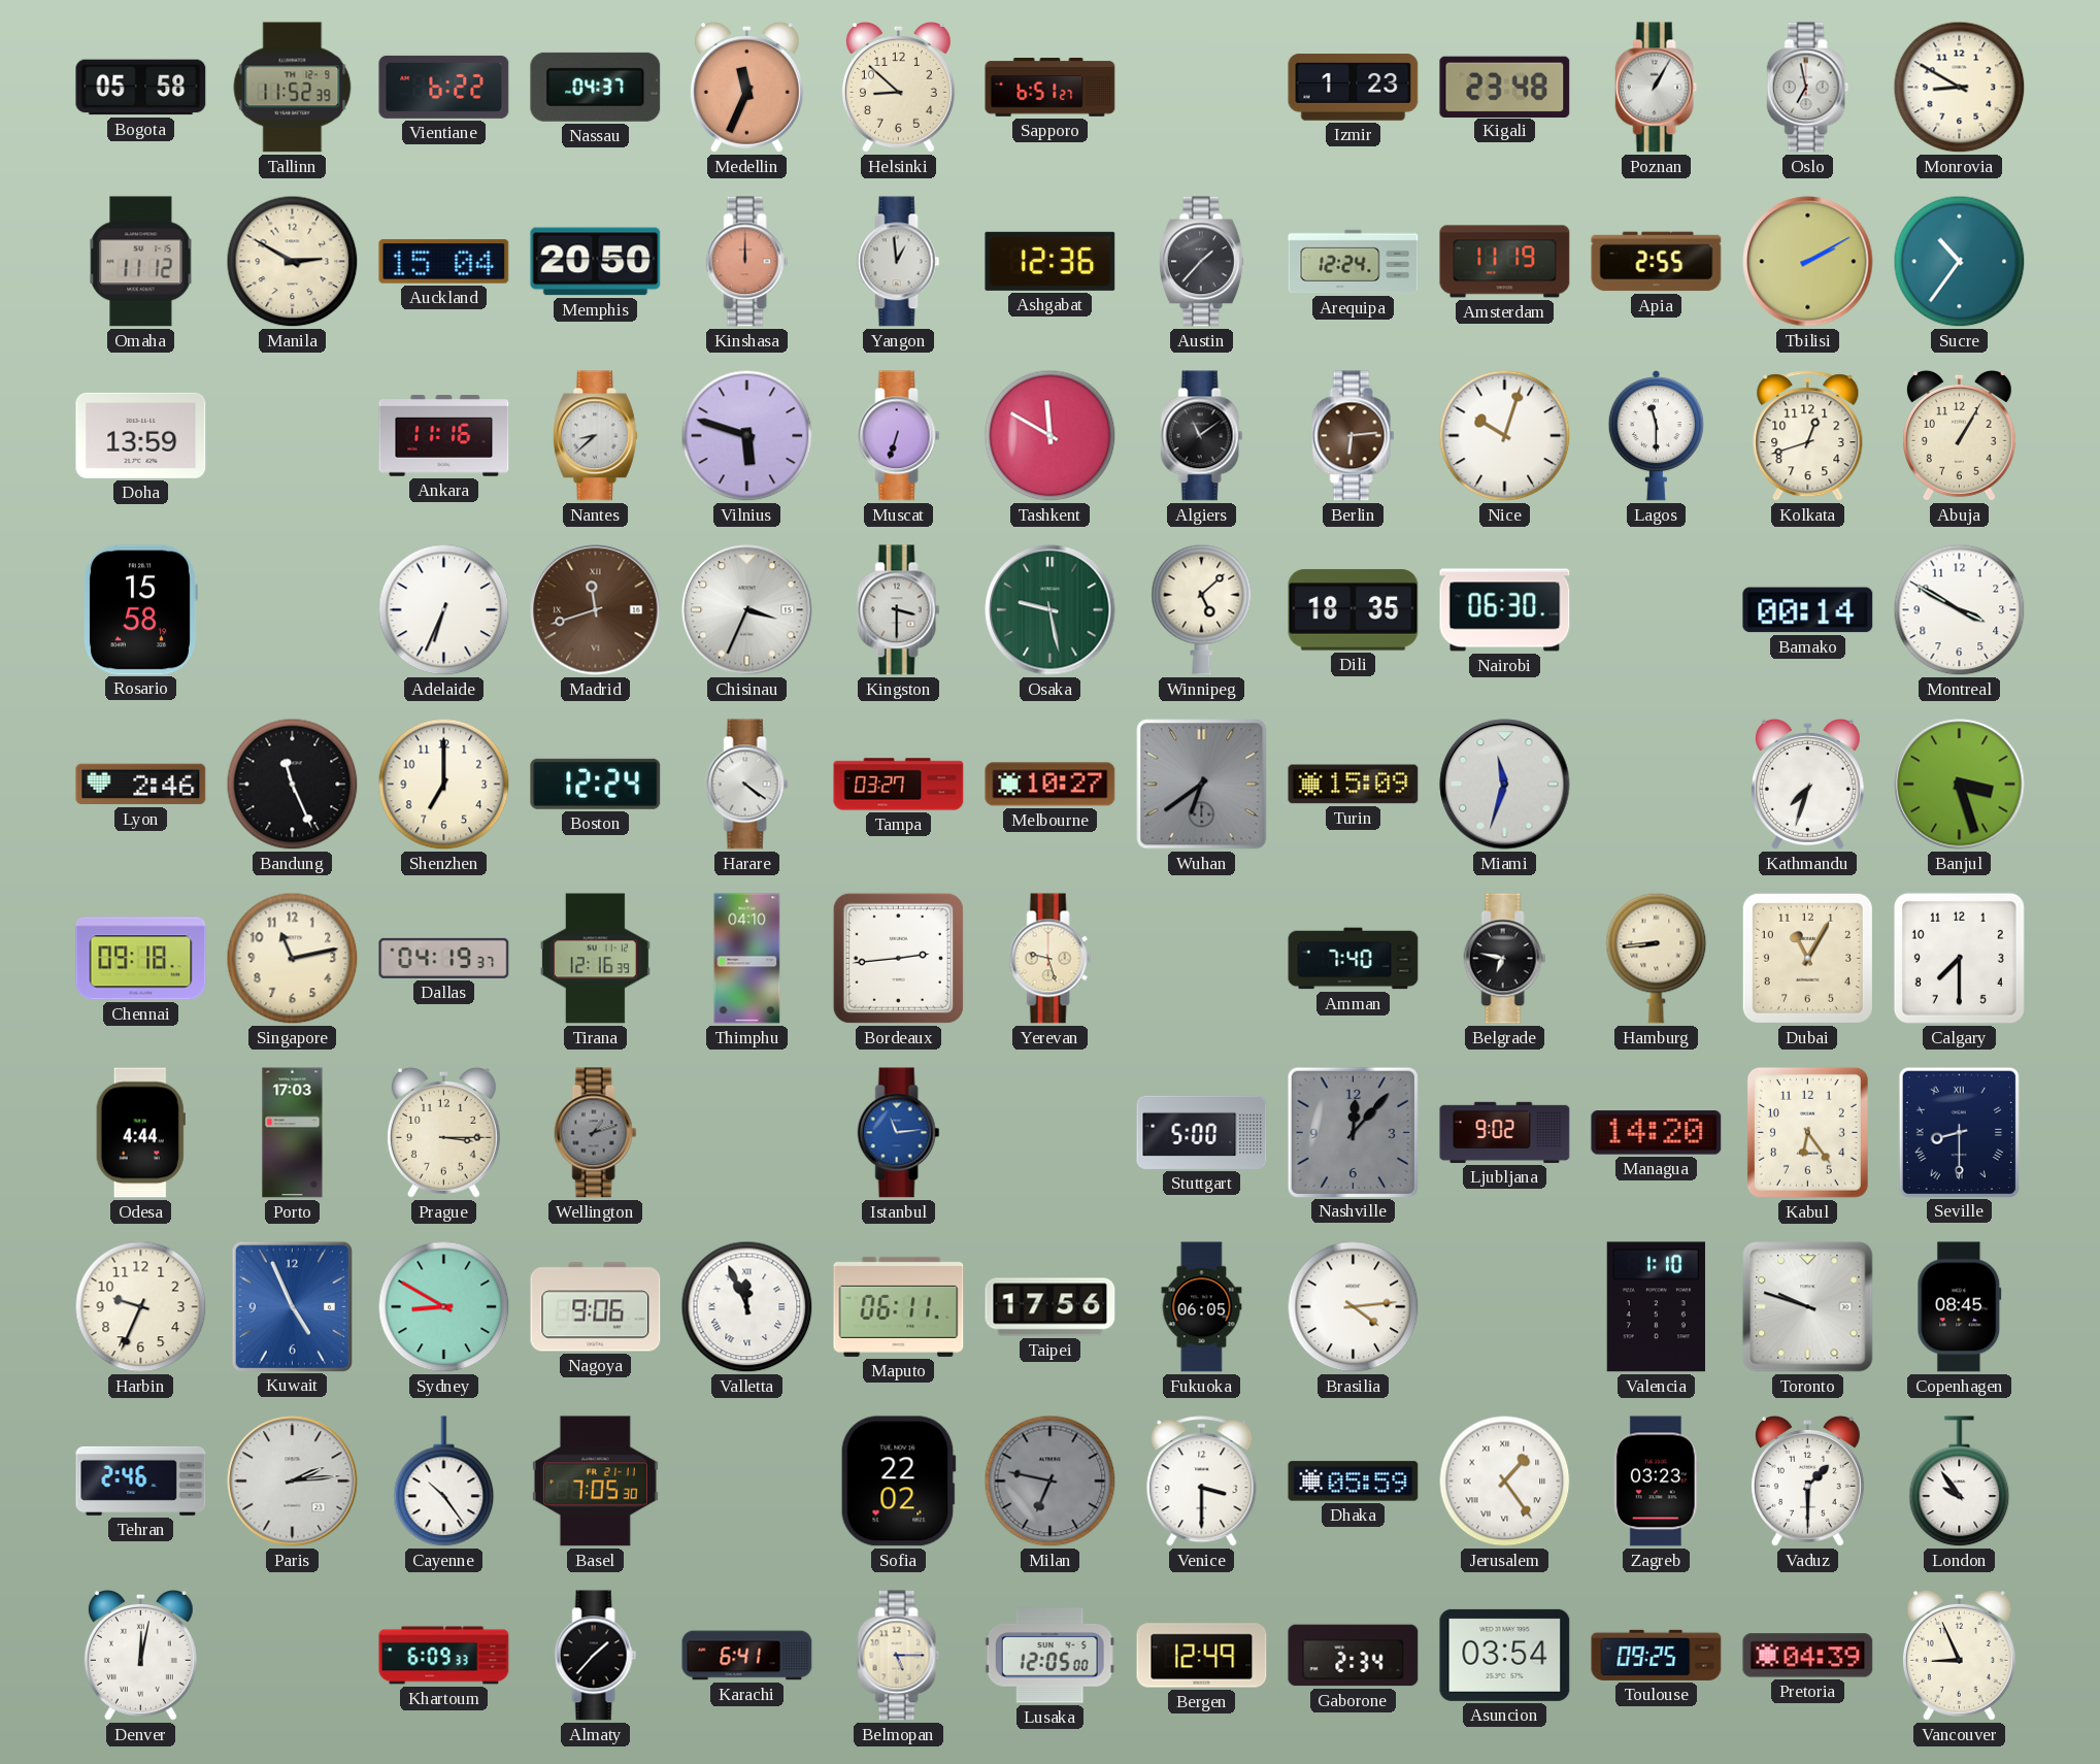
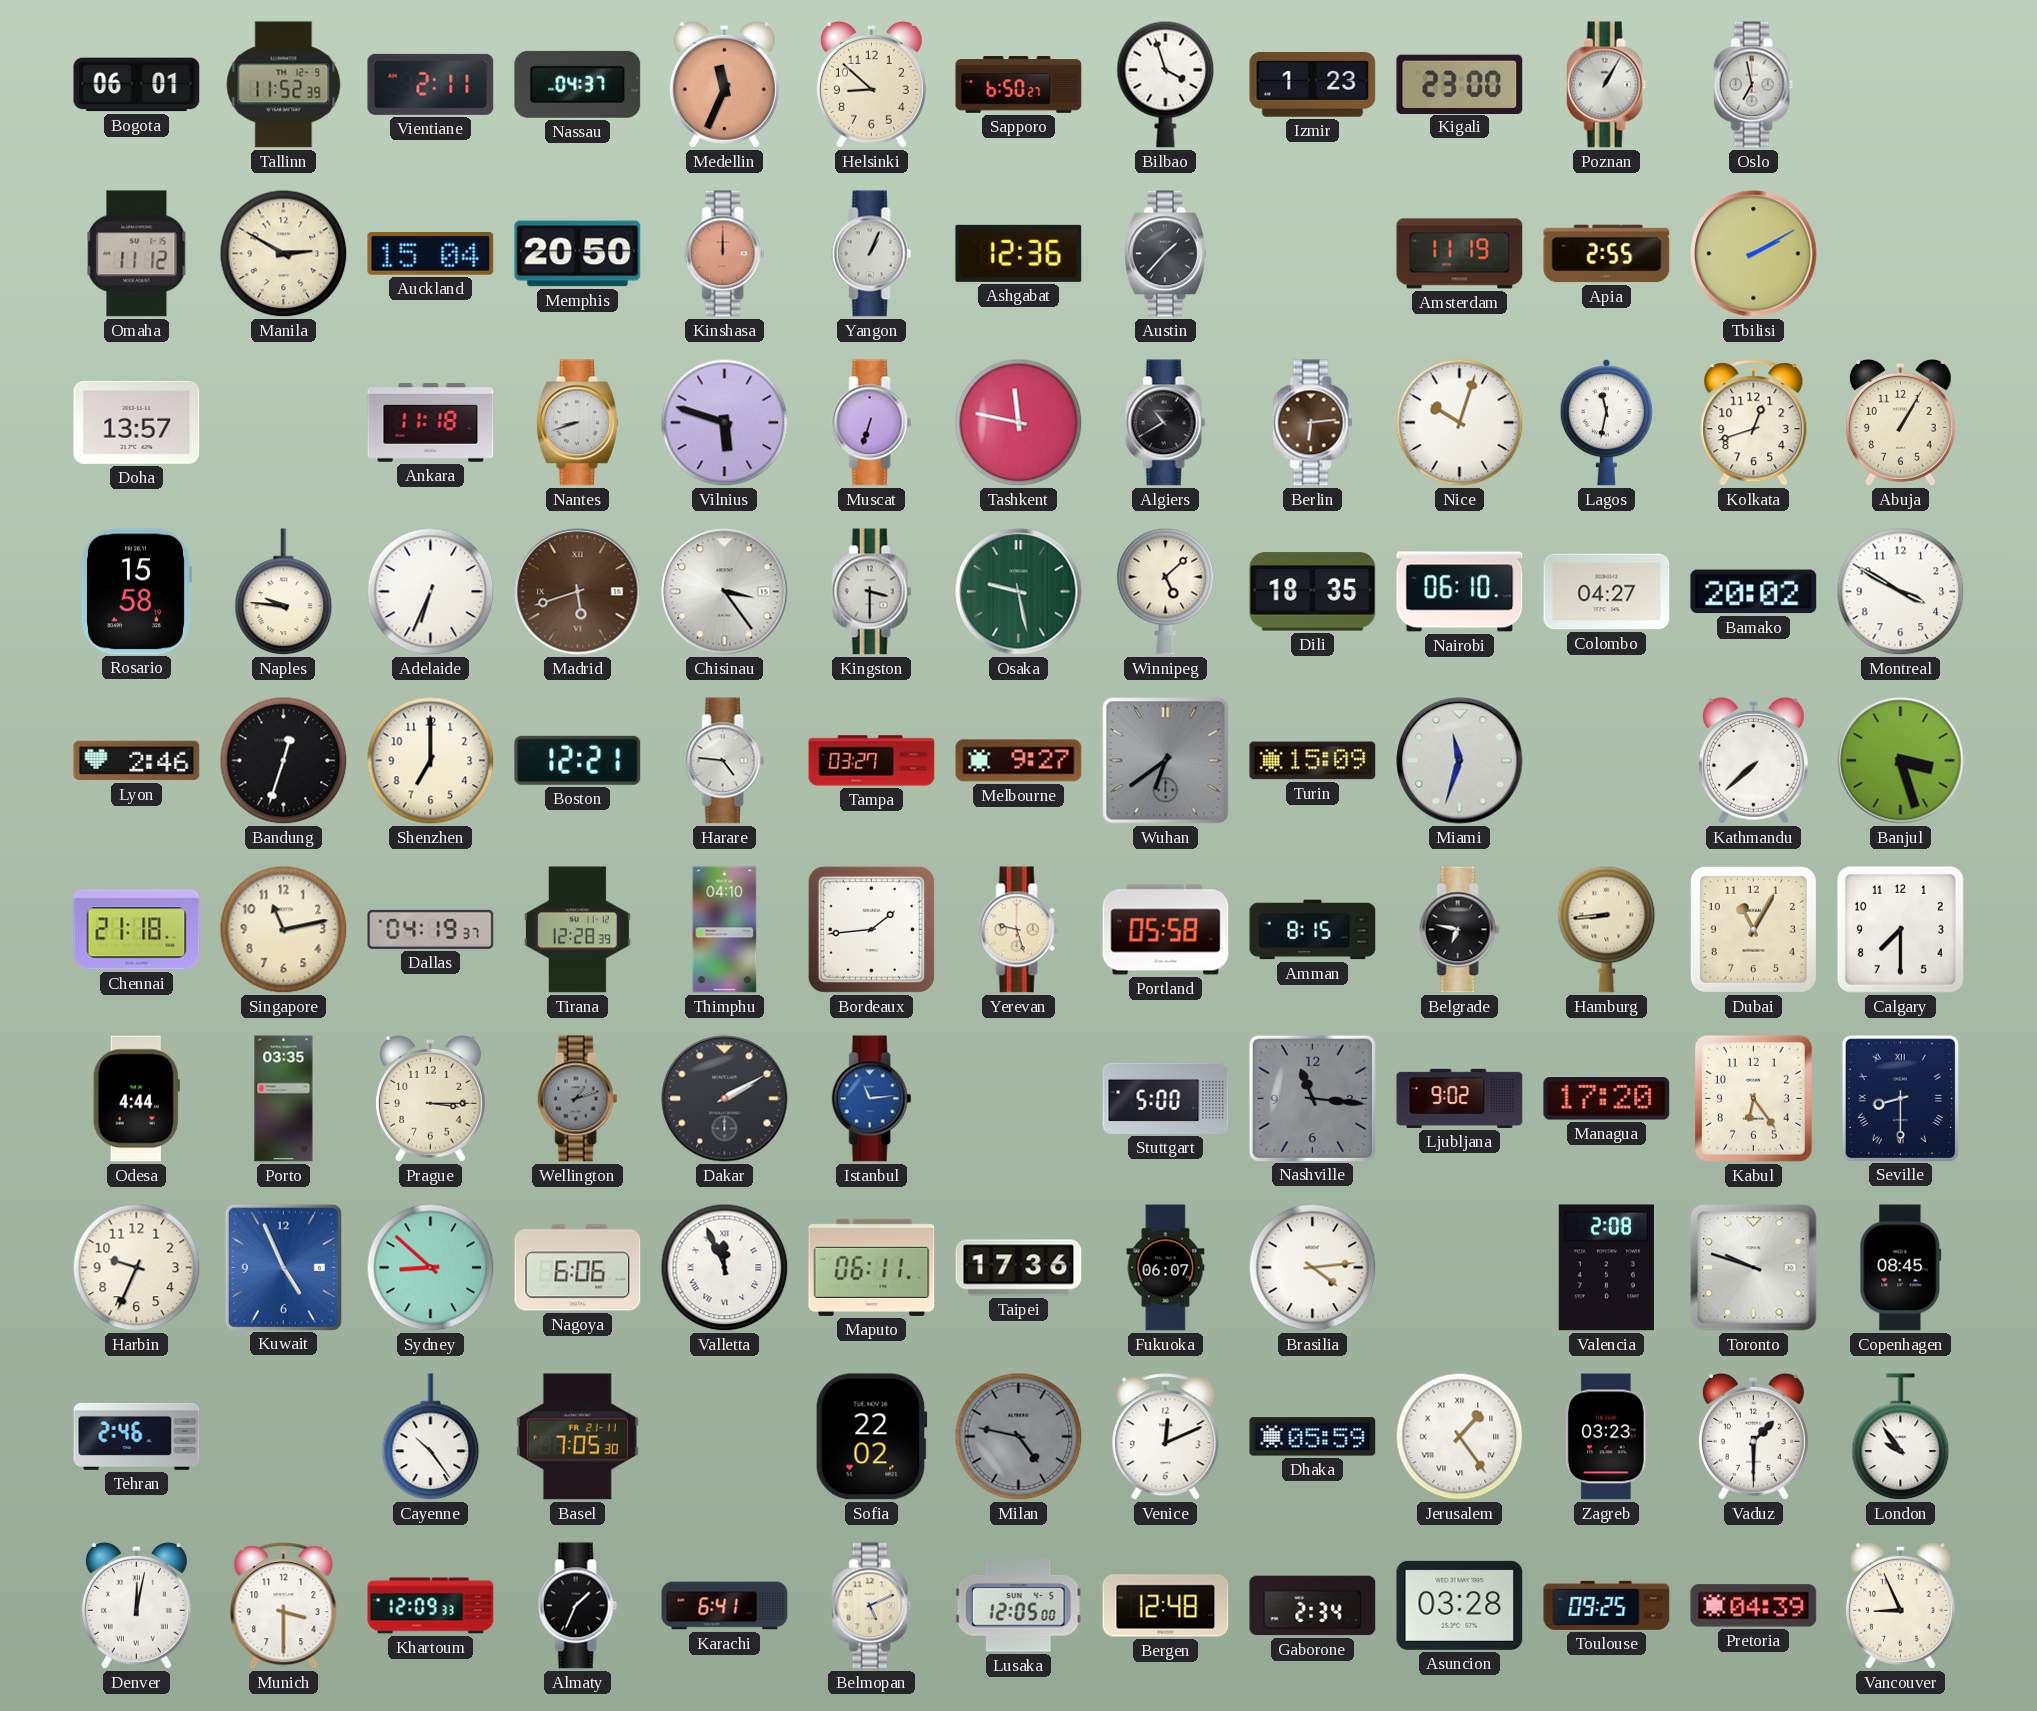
Bogota: 05:58 -> 06:01 (137, 85)
Vientiane: 6:22 -> 2:11 (431, 84)
Sapporo: 6:51 -> 6:50 (1019, 85)
Bilbao: none -> 3:57 (1166, 84)
Kigali: 23:48 -> 23:00 (1460, 84)
Monrovia: 8:50 -> none (1960, 88)
Yangon: 12:59 -> 1:04 (872, 254)
Arequipa: 12:24 -> none (1354, 262)
Sucre: 10:36 -> none (1960, 262)
Doha: 13:59 -> 13:57 (137, 422)
Ankara: 11:16 -> 11:18 (431, 423)
Nantes: 8:38 -> 8:42 (577, 423)
Tashkent: 11:50 -> 11:47 (1019, 423)
Algiers: 11:09 -> 10:40 (1166, 423)
Lagos: 11:30 -> 11:32 (1606, 423)
Naples: none -> 9:46 (284, 592)
Madrid: 11:42 -> 5:42 (578, 592)
Chisinau: 3:34 -> 3:24 (725, 592)
Nairobi: 06:30 -> 06:10 (1460, 592)
Colombo: none -> 04:27 (1607, 592)
Bamako: 00:14 -> 20:02 (1754, 592)
Bandung: 11:26 -> 12:33 (284, 761)
Boston: 12:24 -> 12:21 (578, 760)
Harare: 4:21 -> 4:46 (725, 761)
Melbourne: 10:27 -> 9:27 (1019, 761)
Kathmandu: 7:33 -> 7:38 (1753, 760)
Chennai: 09:18 -> 21:18 (137, 930)
Tirana: 12:16 -> 12:28 (577, 930)
Bordeaux: 2:44 -> 1:44 (871, 929)
Portland: none -> 05:58 (1166, 930)
Amman: 7:40 -> 8:15 (1313, 930)
Porto: 17:03 -> 03:35 (284, 1099)
Dakar: none -> 2:10 (725, 1099)
Nashville: 12:07 -> 11:16 (1312, 1098)
Managua: 14:20 -> 17:20 (1607, 1099)
Sydney: 8:50 -> 8:52 (431, 1268)
Nagoya: 9:06 -> 6:06 (578, 1268)
Taipei: 17:56 -> 17:36 (1019, 1268)
Fukuoka: 06:05 -> 06:07 (1166, 1268)
Valencia: 1:10 -> 2:08 (1606, 1268)
Paris: 2:14 -> none (293, 1482)
Milan: 6:47 -> 4:47 (1019, 1437)
Venice: 3:30 -> 12:11 (1166, 1437)
Munich: none -> 3:30 (284, 1606)
Khartoum: 6:09 -> 12:09 (431, 1606)
Almaty: 1:37 -> 1:34 (578, 1606)
Belmopan: 5:15 -> 5:11 (872, 1606)
Bergen: 12:49 -> 12:48 (1166, 1606)
Asuncion: 03:54 -> 03:28 (1460, 1605)
